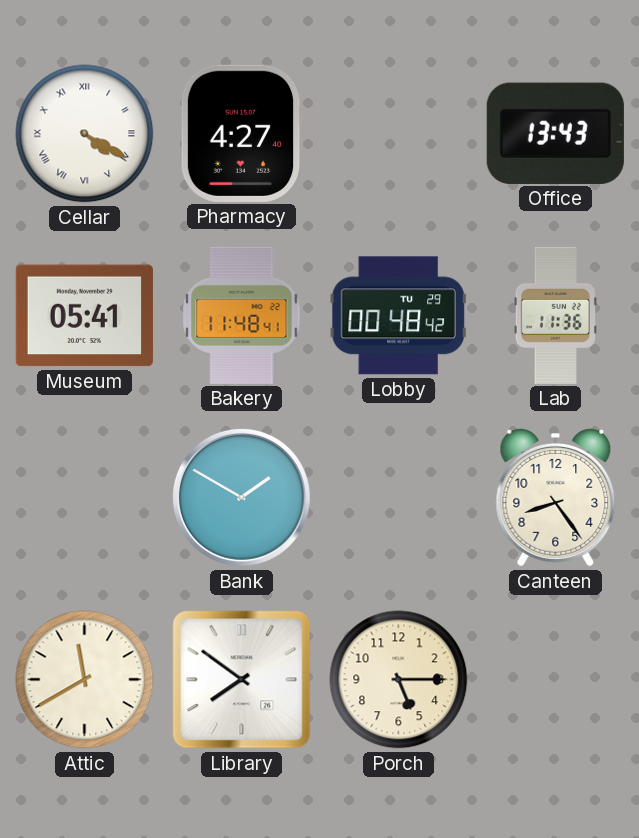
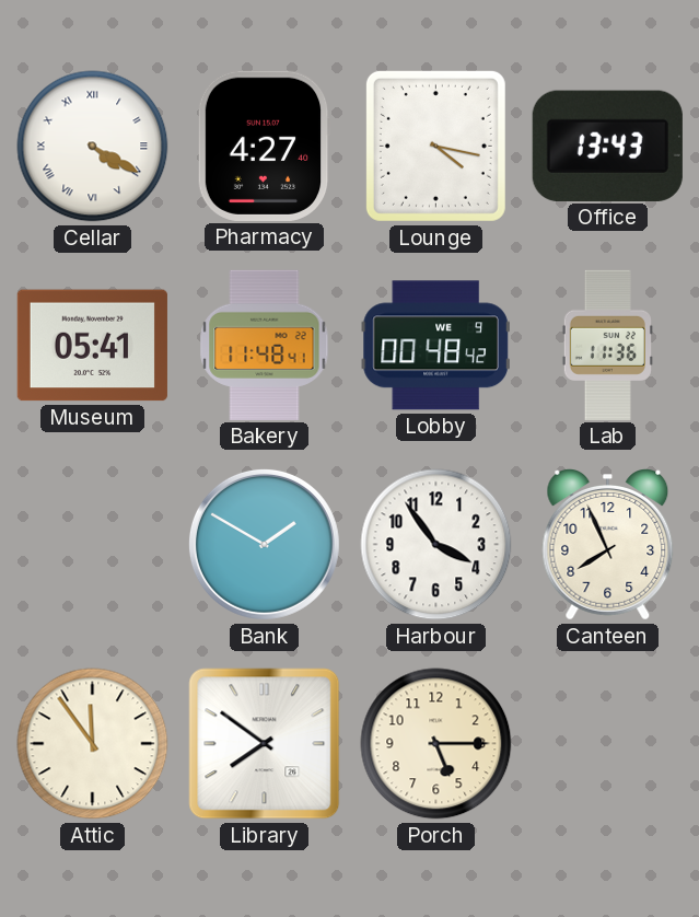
Lounge: none -> 4:17 (435, 146)
Lobby date: TU 29 -> WE 9 (435, 346)
Harbour: none -> 3:54 (436, 545)
Canteen: 8:24 -> 7:56 (608, 545)
Attic: 11:40 -> 11:54 (93, 744)
